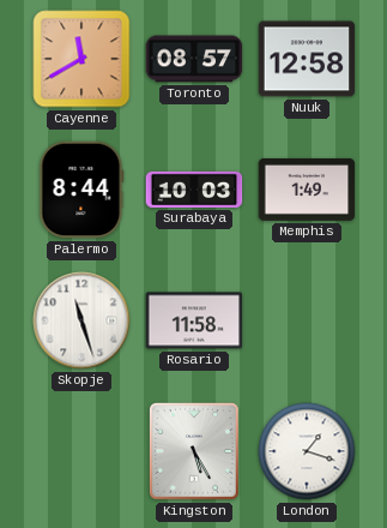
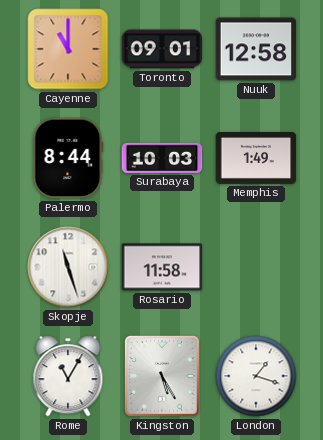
Cayenne: 11:40 -> 11:00 (68, 49)
Toronto: 08:57 -> 09:01 (162, 49)
Rome: none -> 11:05 (68, 376)
